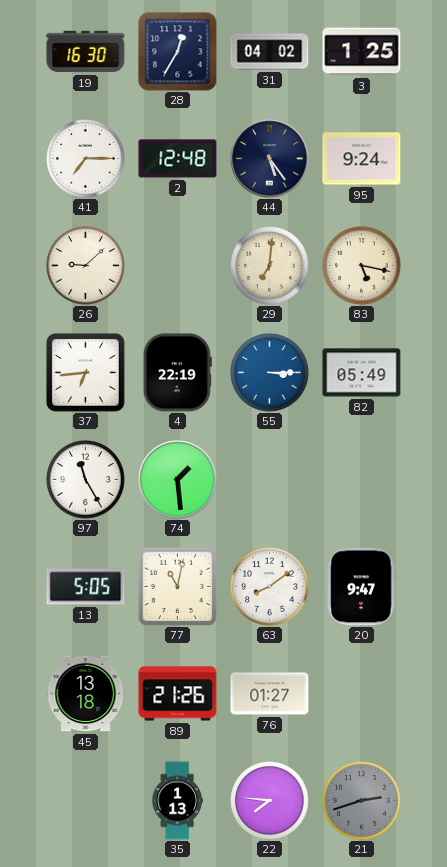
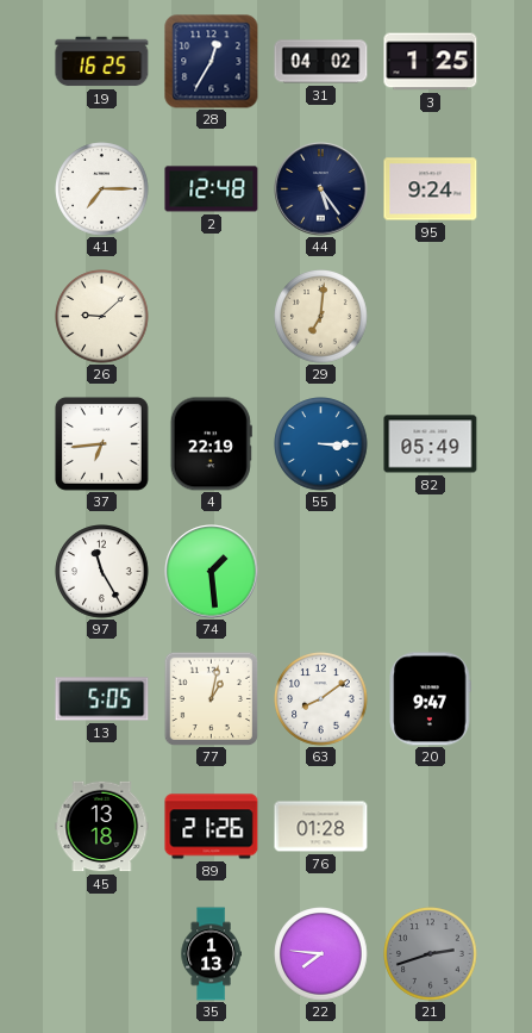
19: 16:30 -> 16:25 (102, 62)
83: 5:17 -> none (362, 266)
77: 11:02 -> 1:02 (211, 698)
76: 01:27 -> 01:28 (321, 827)
